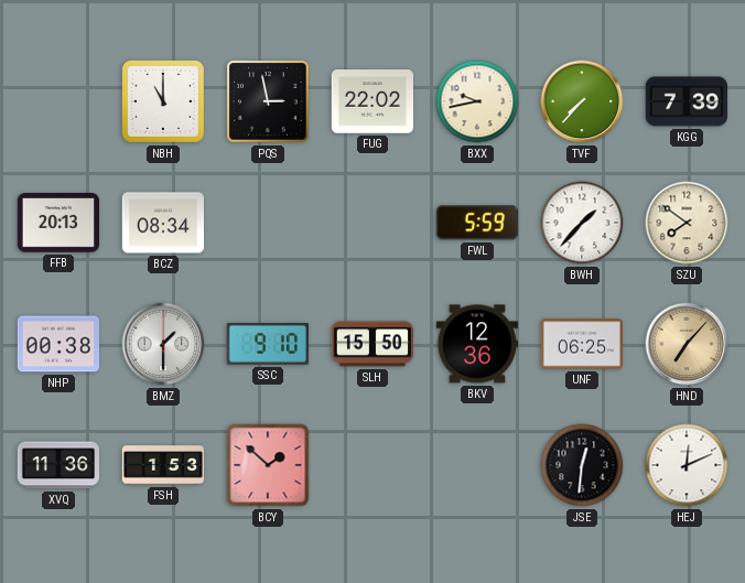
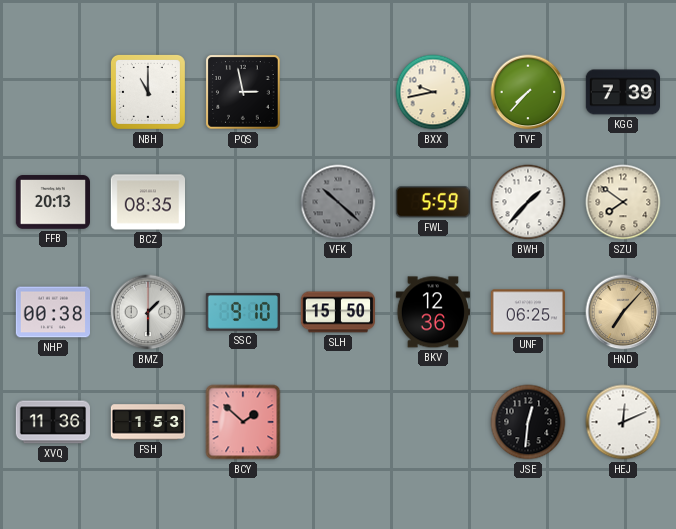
FUG: 22:02 -> none (371, 101)
BCZ: 08:34 -> 08:35 (147, 202)
VFK: none -> 10:22 (338, 202)
